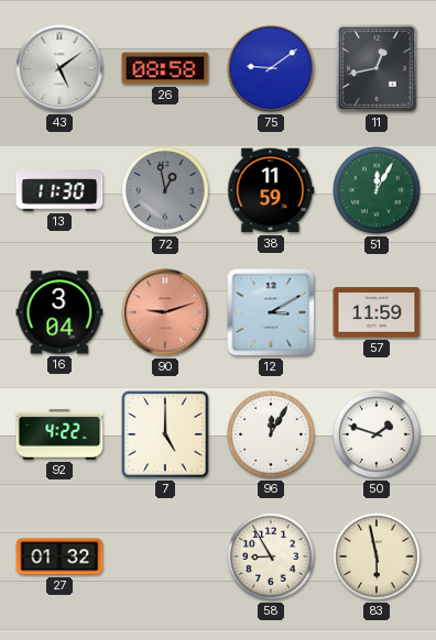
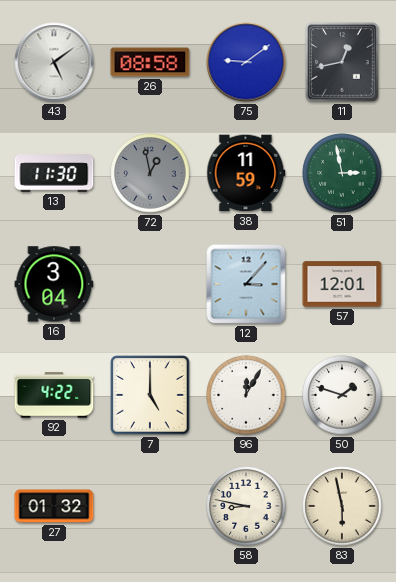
51: 12:05 -> 2:58 (342, 173)
90: 9:12 -> none (165, 312)
12: 3:10 -> 3:07 (246, 284)
57: 11:59 -> 12:01 (342, 284)
58: 8:55 -> 8:47 (246, 506)
